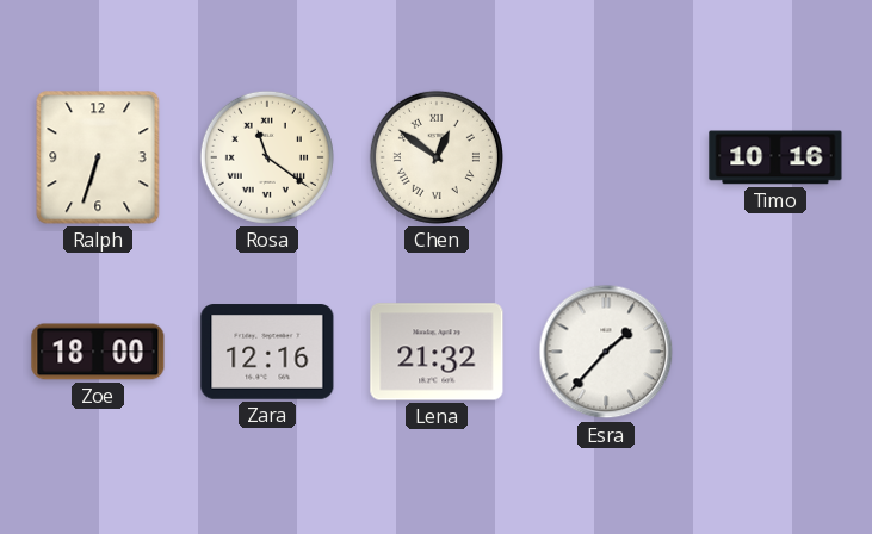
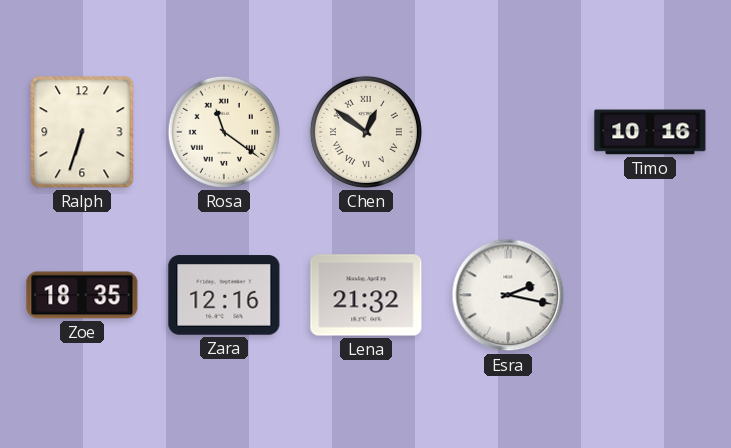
Zoe: 18:00 -> 18:35 (82, 295)
Esra: 1:37 -> 2:17 (508, 295)
